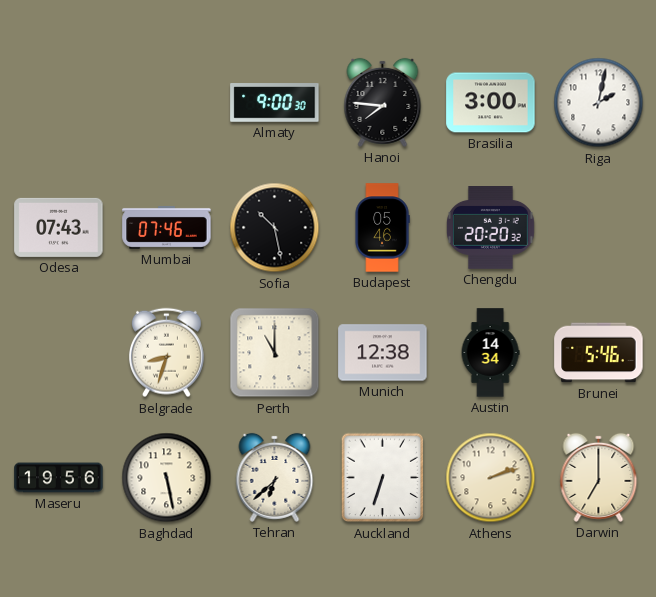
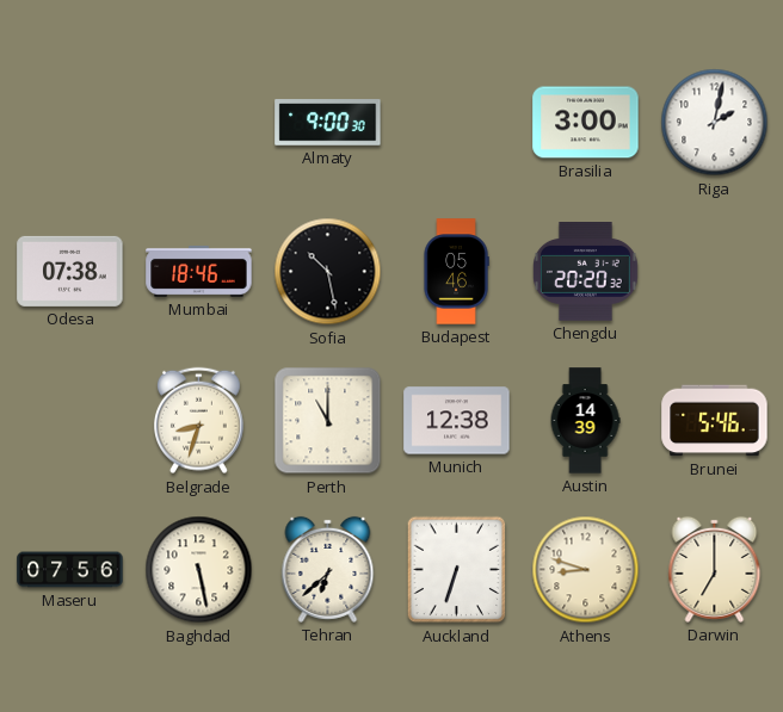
Hanoi: 7:46 -> none (383, 102)
Odesa: 07:43 -> 07:38 (70, 271)
Mumbai: 07:46 -> 18:46 (199, 271)
Austin: 14:34 -> 14:39 (585, 421)
Maseru: 19:56 -> 07:56 (70, 570)
Athens: 2:12 -> 8:48 (586, 570)
